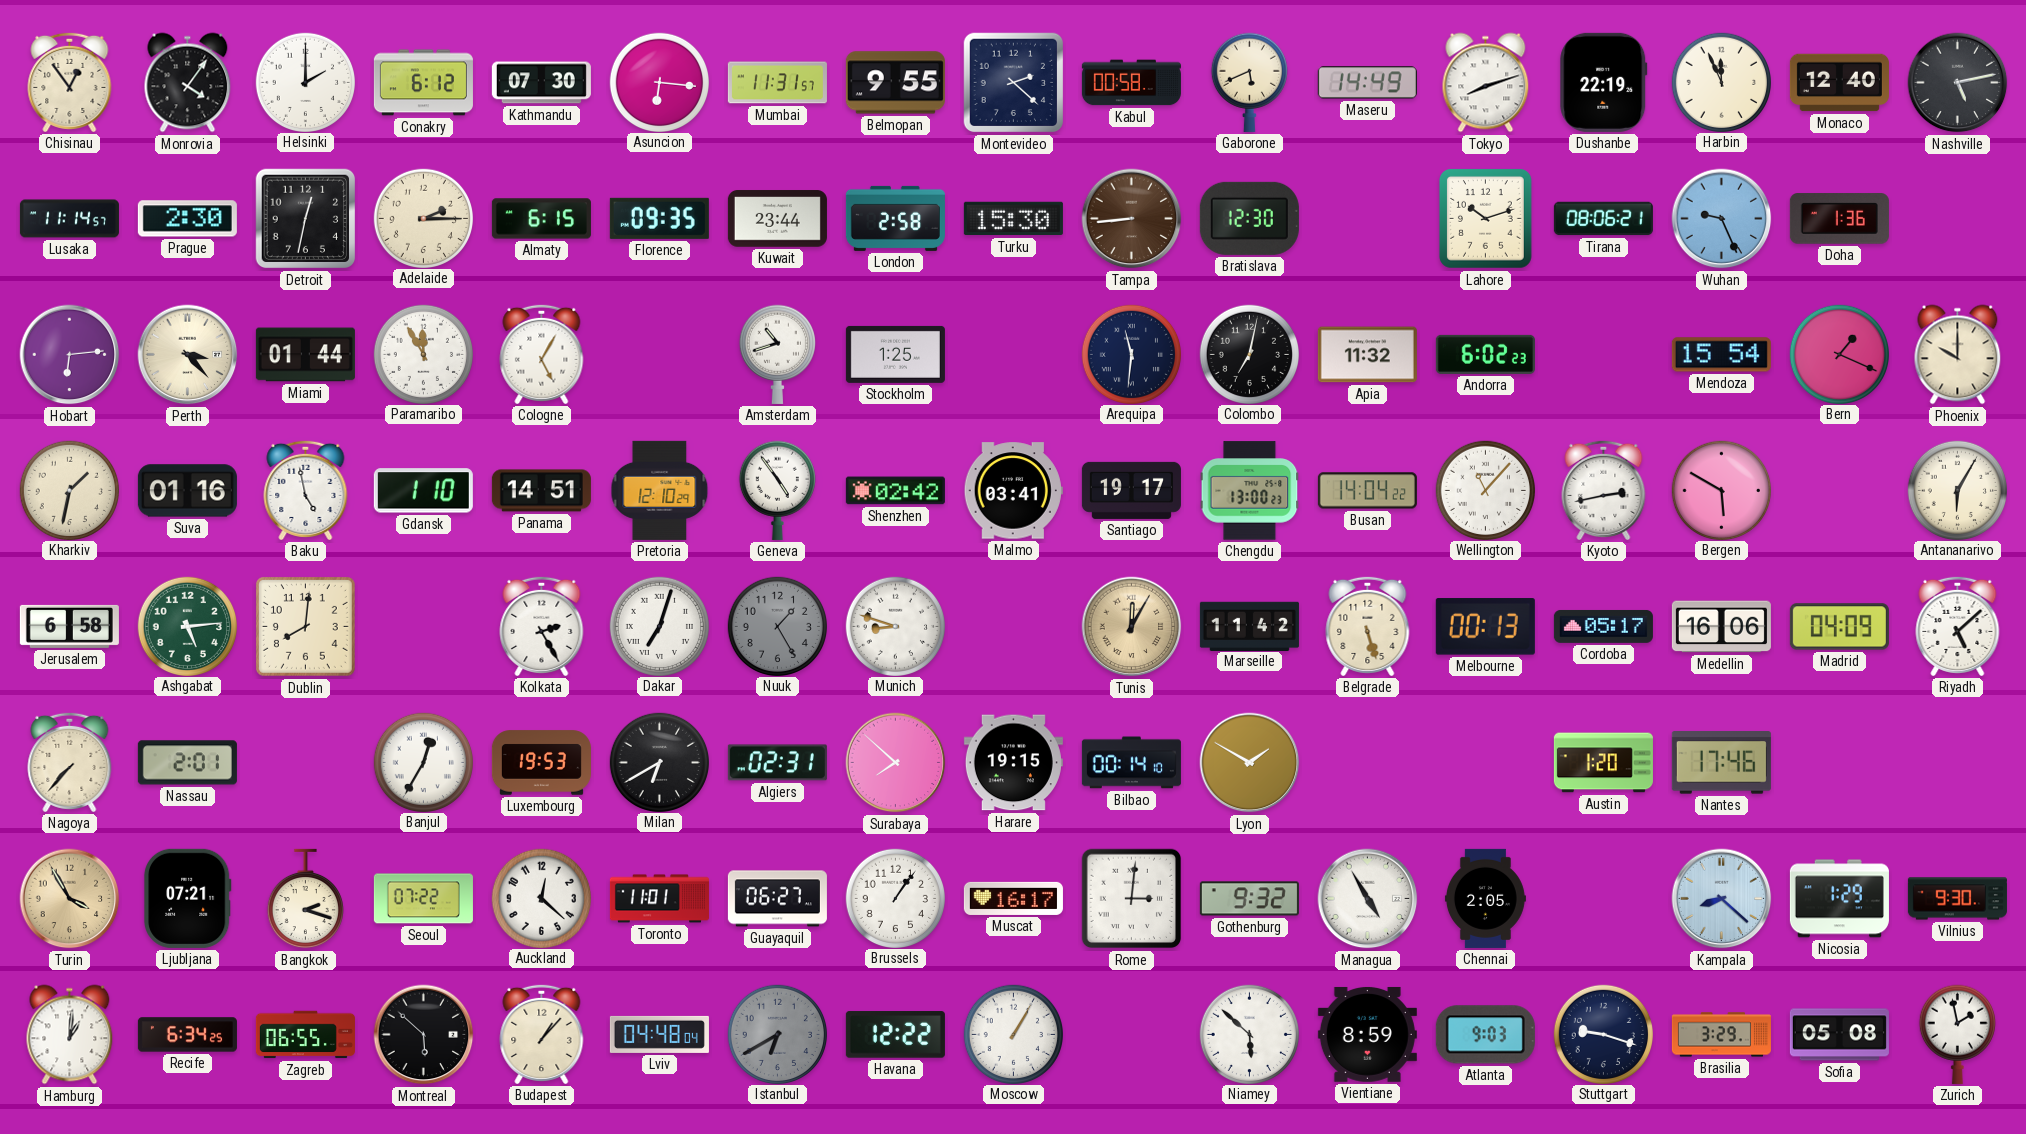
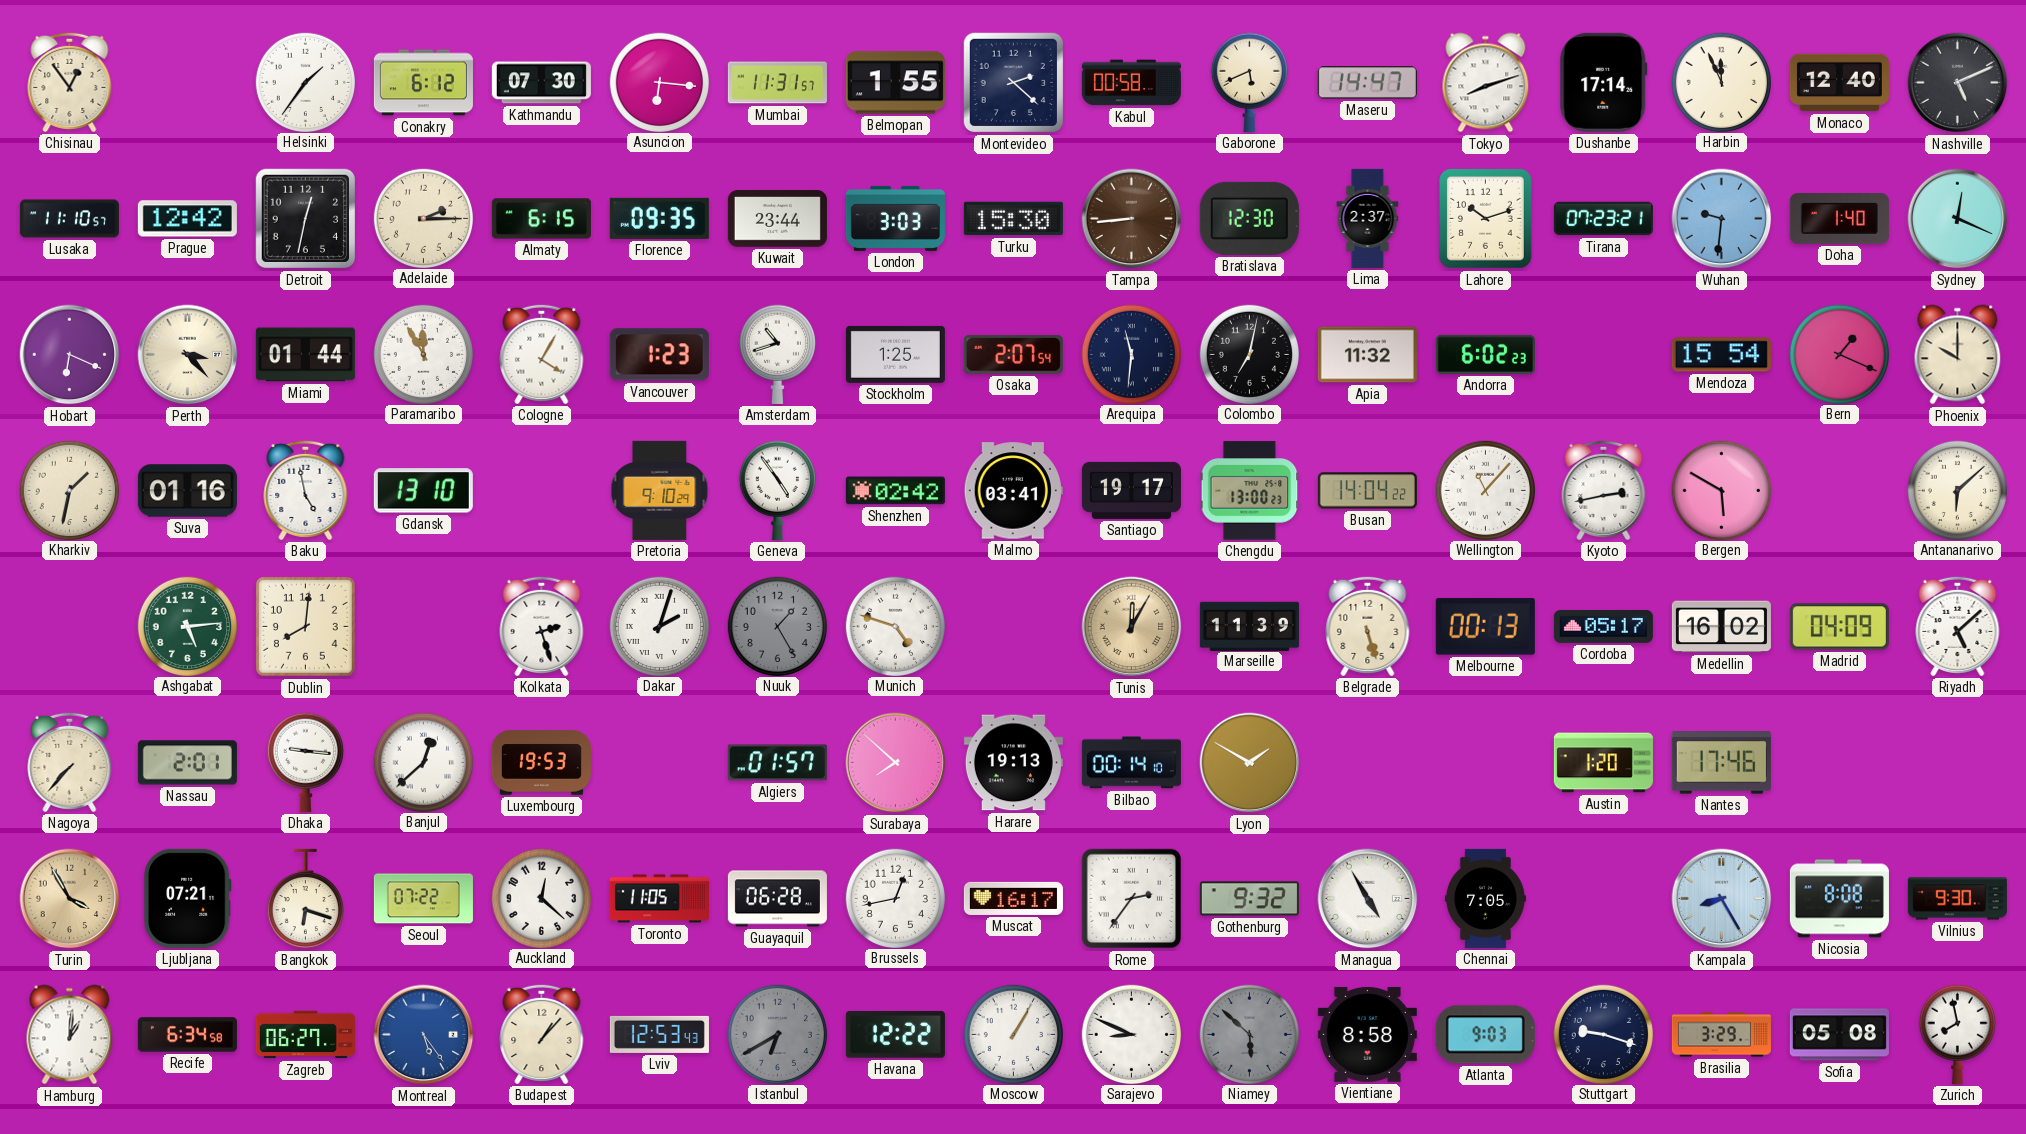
Monrovia: 4:06 -> none (188, 83)
Helsinki: 2:00 -> 1:36 (305, 82)
Belmopan: 9:55 -> 1:55 (895, 83)
Maseru: 14:49 -> 14:47 (1367, 83)
Dushanbe: 22:19 -> 17:14 (1604, 82)
Nashville: 5:13 -> 5:11 (1958, 83)
Lusaka: 11:14 -> 11:10 (69, 219)
Prague: 2:30 -> 12:42 (187, 219)
London: 2:58 -> 3:03 (895, 218)
Lima: none -> 2:37 (1368, 218)
Tirana: 08:06 -> 07:23 (1603, 219)
Wuhan: 9:26 -> 9:31 (1722, 219)
Doha: 1:36 -> 1:40 (1839, 219)
Sydney: none -> 12:19 (1958, 219)
Hobart: 6:14 -> 6:19 (70, 355)
Cologne: 5:05 -> 4:05 (542, 354)
Vancouver: none -> 1:23 (659, 355)
Osaka: none -> 2:07 (1013, 355)
Gdansk: 1:10 -> 13:10 (423, 491)
Panama: 14:51 -> none (541, 491)
Pretoria: 12:10 -> 9:10 (660, 490)
Antananarivo: 6:05 -> 6:08 (1957, 490)
Jerusalem: 6:58 -> none (69, 626)
Kolkata: 2:25 -> 2:27 (542, 626)
Dakar: 7:03 -> 2:03 (659, 626)
Munich: 8:48 -> 4:48 (895, 626)
Marseille: 11:42 -> 11:39 (1249, 626)
Medellin: 16:06 -> 16:02 (1721, 627)
Dhaka: none -> 9:16 (305, 762)
Banjul: 12:35 -> 12:38 (423, 762)
Milan: 6:40 -> none (659, 762)
Algiers: 02:31 -> 01:57 (777, 763)
Harare: 19:15 -> 19:13 (1013, 763)
Bangkok: 2:18 -> 6:18 (305, 899)
Toronto: 11:01 -> 11:05 (659, 899)
Guayaquil: 06:27 -> 06:28 (777, 899)
Brussels: 1:06 -> 12:43 (895, 898)
Rome: 3:01 -> 2:36 (1132, 899)
Chennai: 2:05 -> 7:05 (1485, 898)
Kampala: 8:22 -> 8:25 (1722, 899)
Nicosia: 1:29 -> 8:08 (1839, 899)
Recife: 6:34:25 -> 6:34:58 (187, 1035)
Zagreb: 06:55 -> 06:27 (305, 1035)
Montreal: 5:52 -> 5:24 (424, 1035)
Montreal dial: black -> blue (424, 1035)
Lviv: 04:48 -> 12:53 (659, 1034)
Sarajevo: none -> 8:49 (1131, 1034)
Niamey dial: white -> grey (1249, 1034)
Vientiane: 8:59 -> 8:58 (1367, 1034)
Zurich: 1:58 -> 7:58 (1957, 1034)
